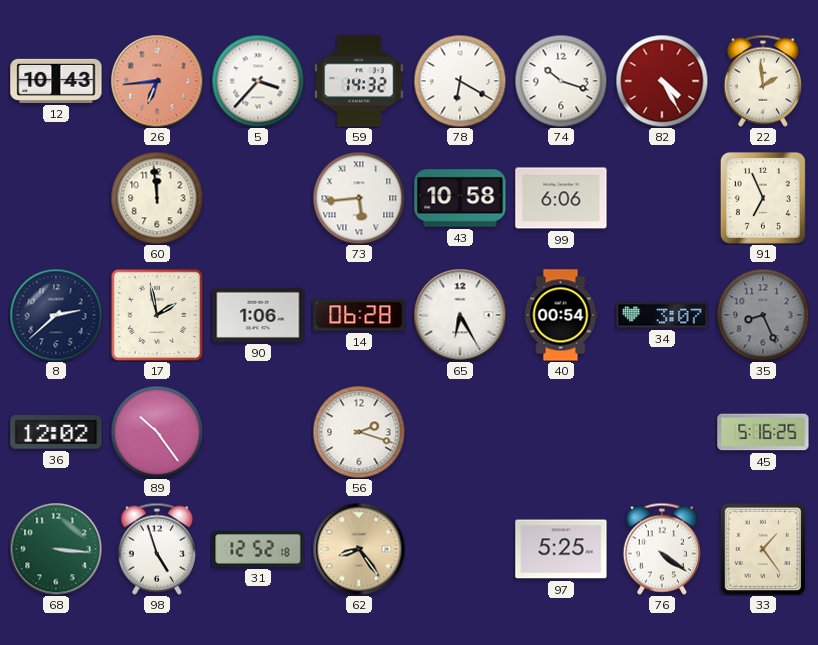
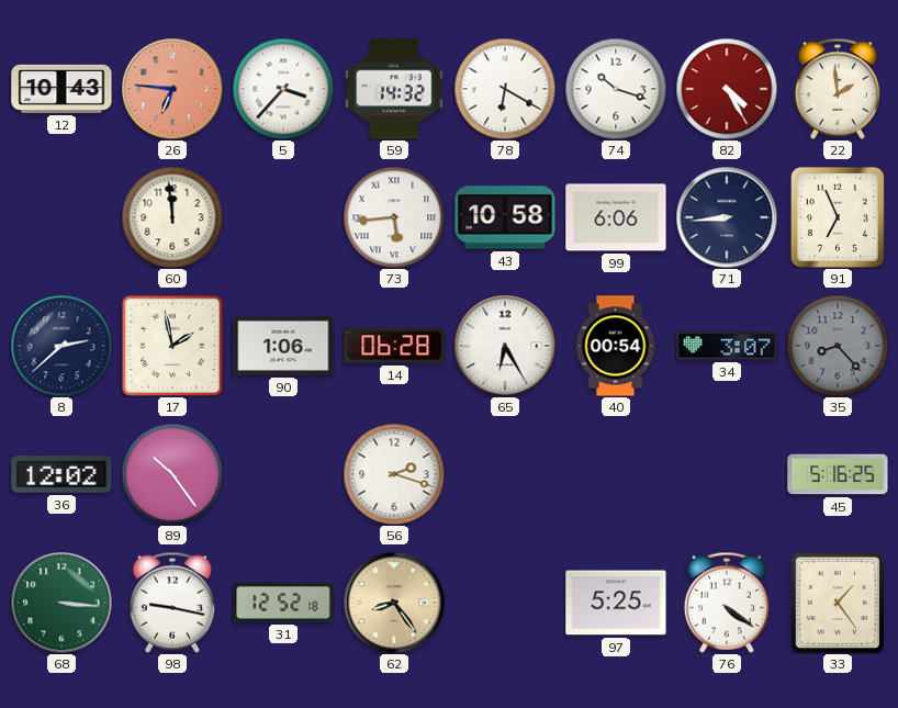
26: 6:44 -> 6:46 (172, 89)
71: none -> 8:44 (727, 217)
35: 8:26 -> 8:23 (838, 346)
98: 4:57 -> 9:17 (171, 603)
